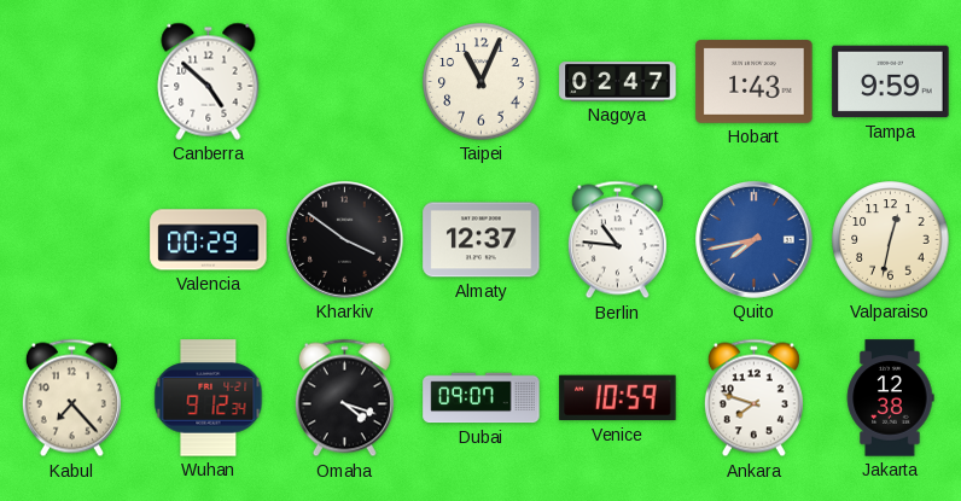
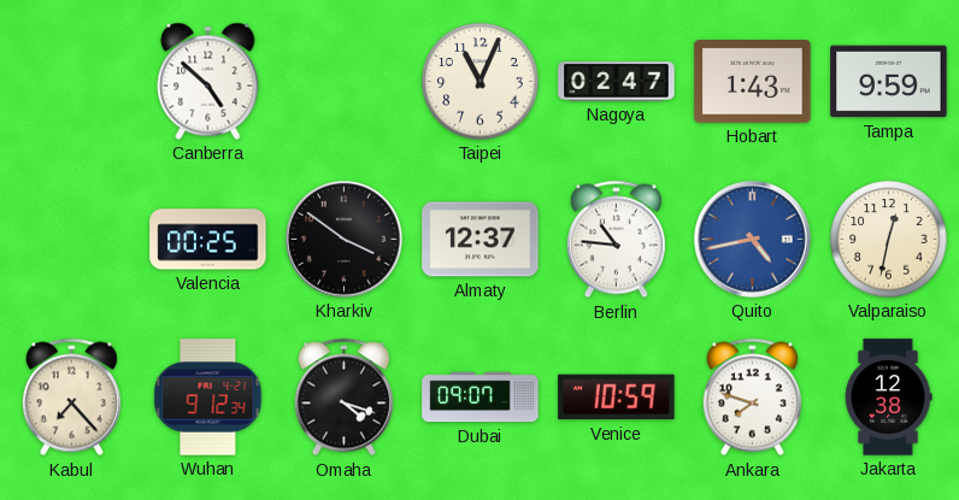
Valencia: 00:29 -> 00:25 (208, 240)
Quito: 7:43 -> 4:43 (753, 240)
